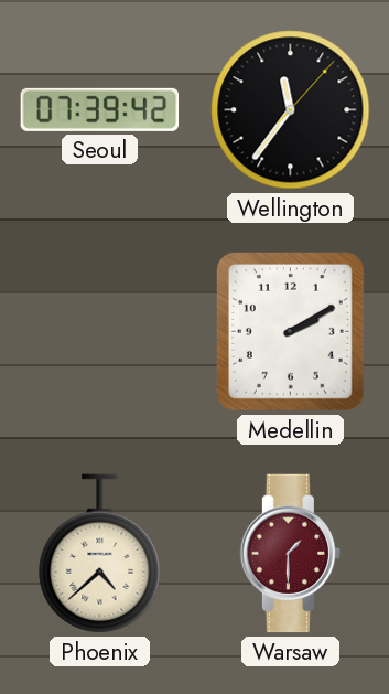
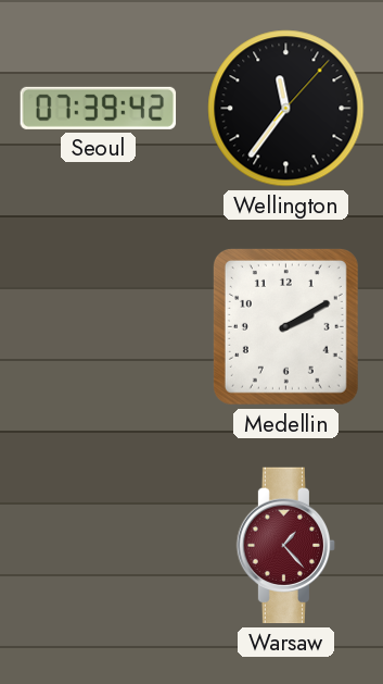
Phoenix: 4:38 -> none (100, 554)
Warsaw: 1:30 -> 1:23 (286, 546)
